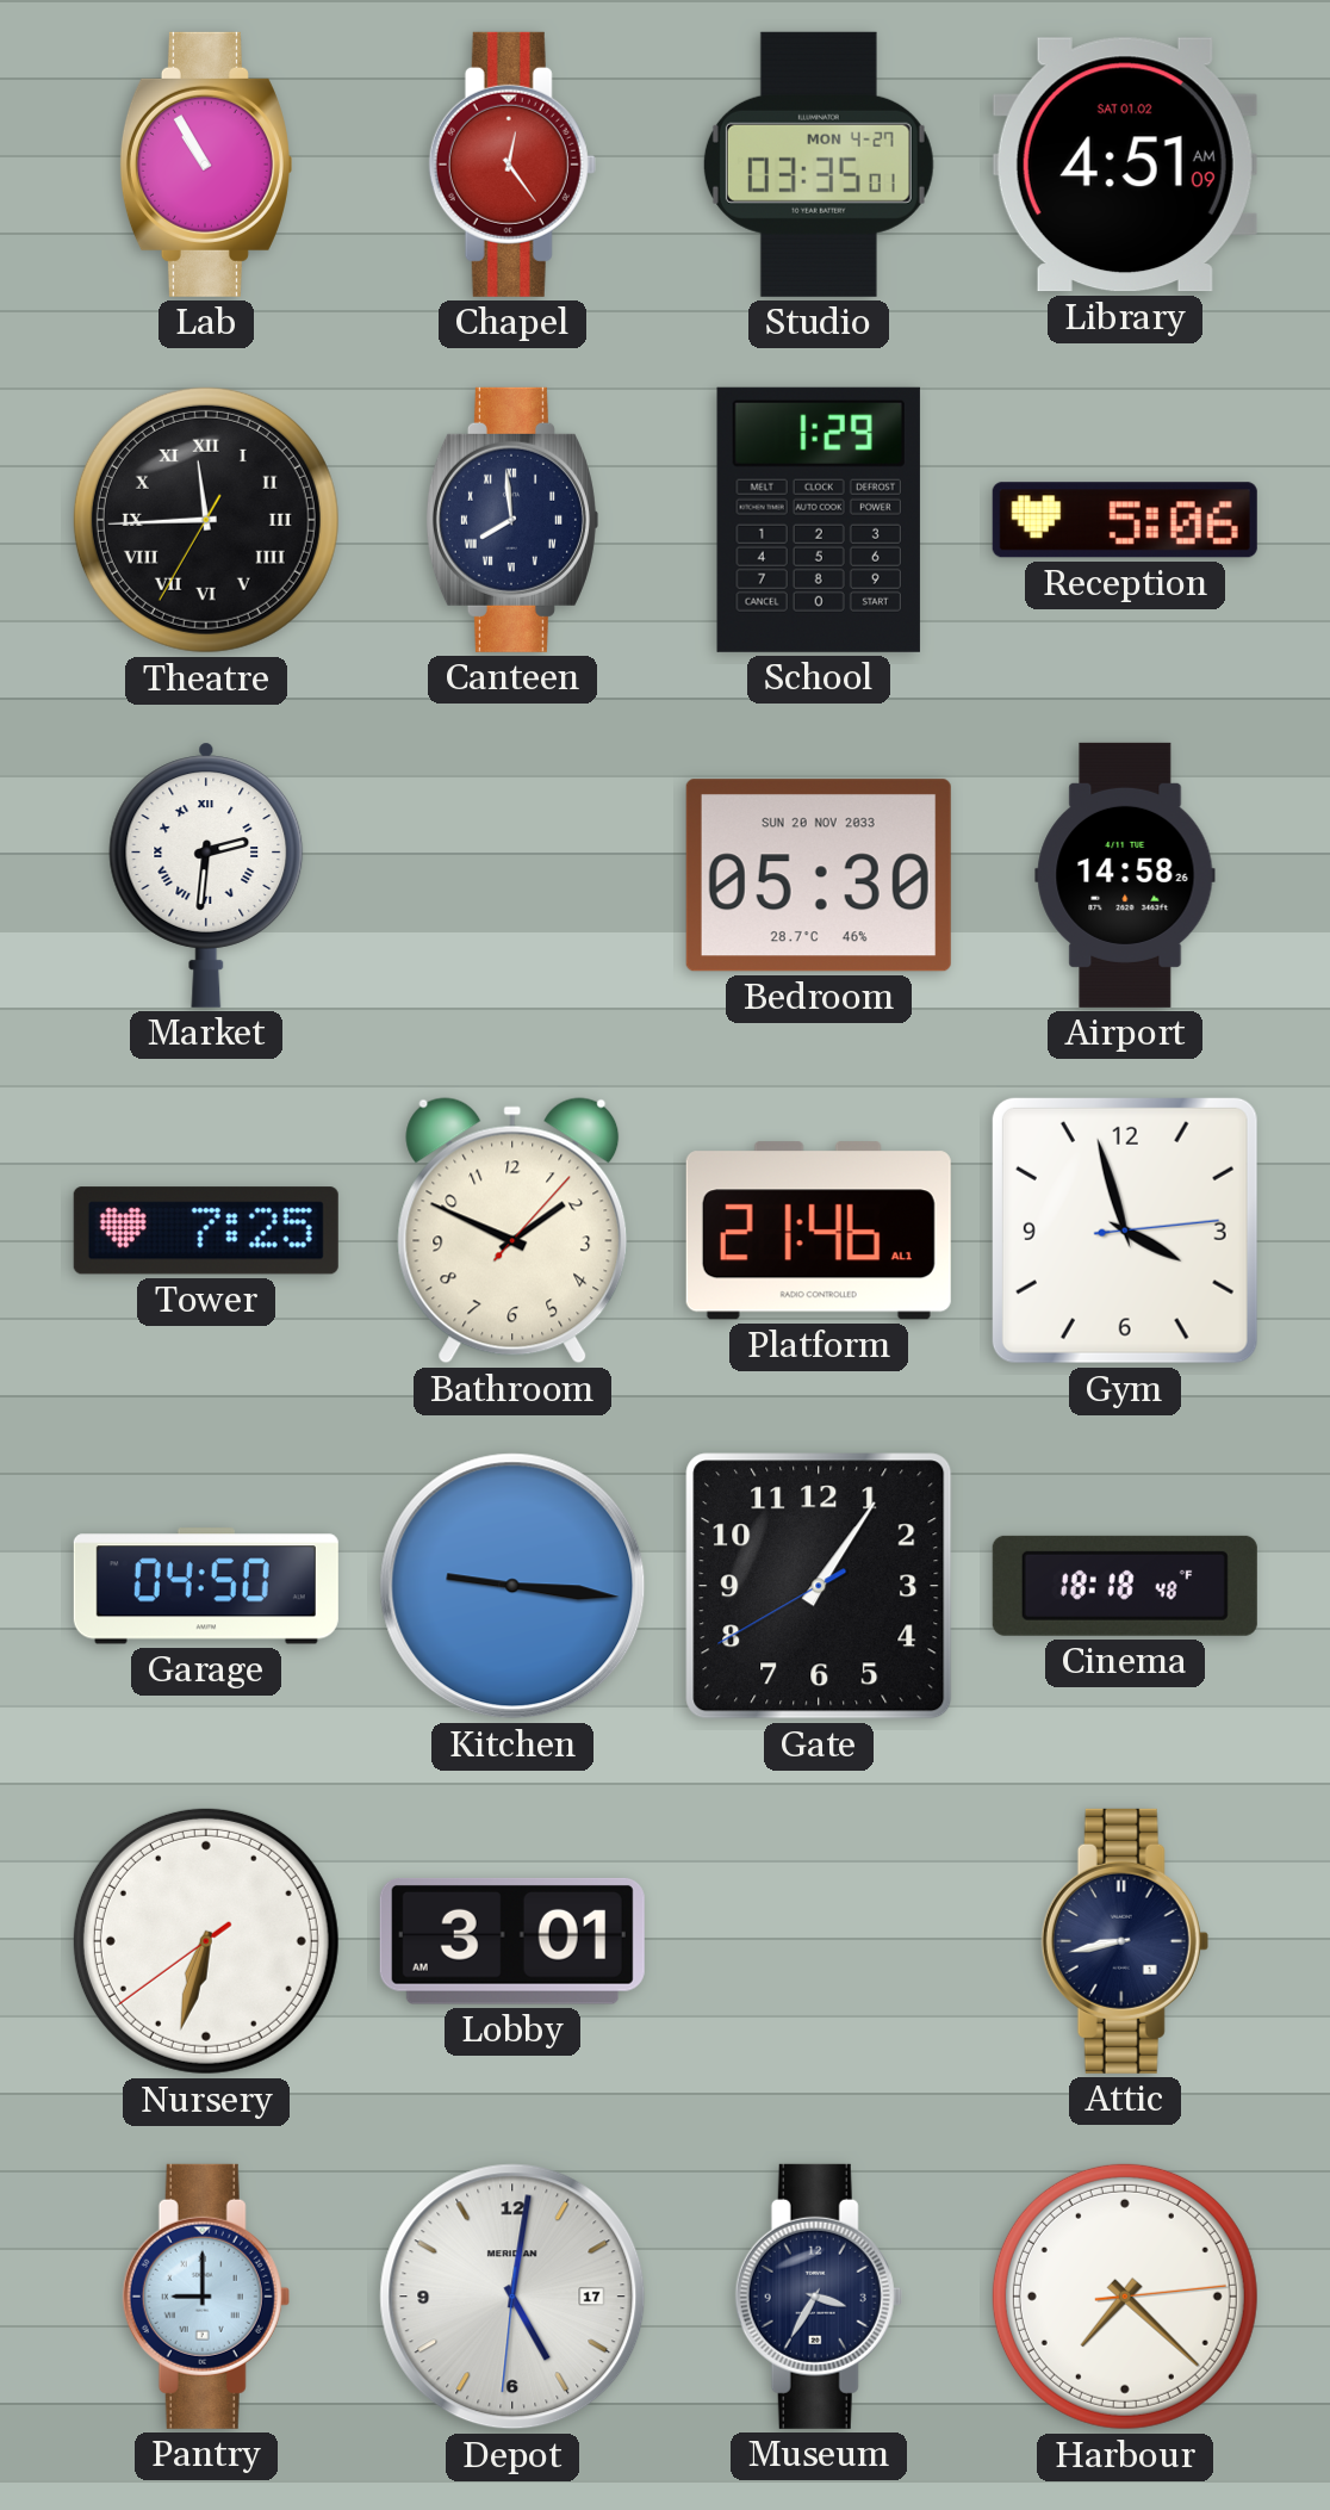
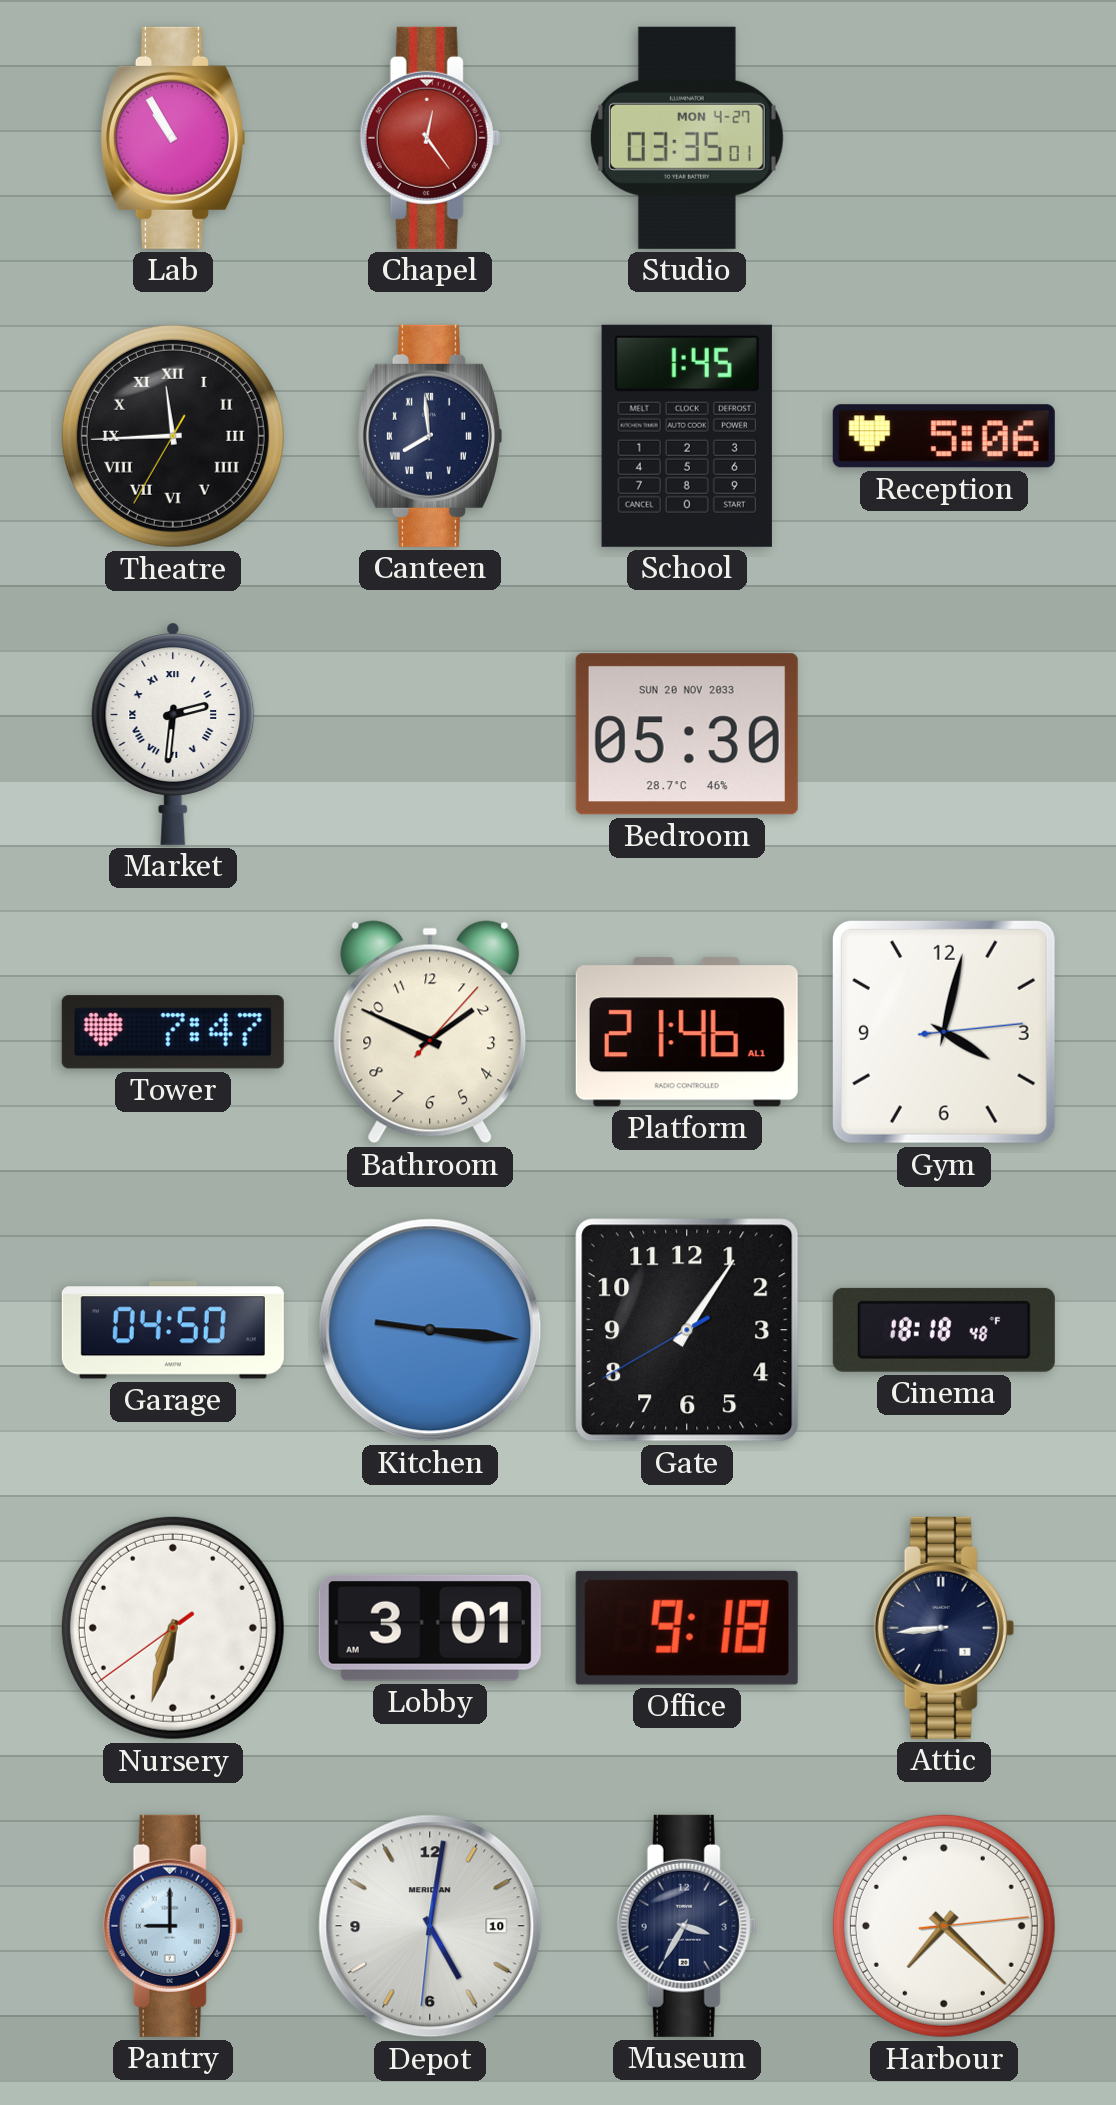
Library: 4:51 -> none (1125, 165)
School: 1:29 -> 1:45 (687, 436)
Airport: 14:58 -> none (1125, 875)
Tower: 7:25 -> 7:47 (173, 1032)
Gym: 3:57 -> 4:02 (944, 1032)
Office: none -> 9:18 (687, 1628)
Attic: 8:43 -> 8:44 (944, 1628)
Depot date: 17 -> 10 (430, 1926)
